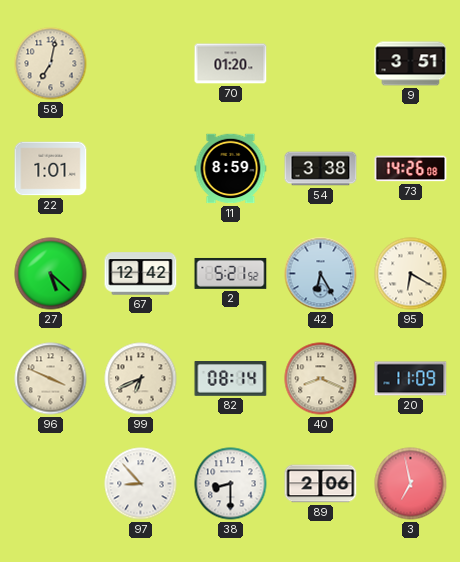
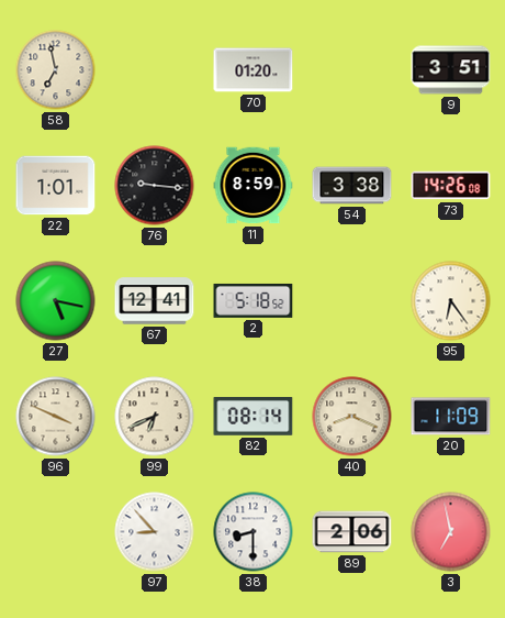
58: 7:02 -> 6:58 (56, 70)
76: none -> 9:16 (155, 186)
27: 5:22 -> 5:17 (56, 301)
67: 12:42 -> 12:41 (155, 301)
2: 5:21 -> 5:18 (254, 300)
42: 6:25 -> none (321, 274)
95: 6:20 -> 6:24 (451, 301)
